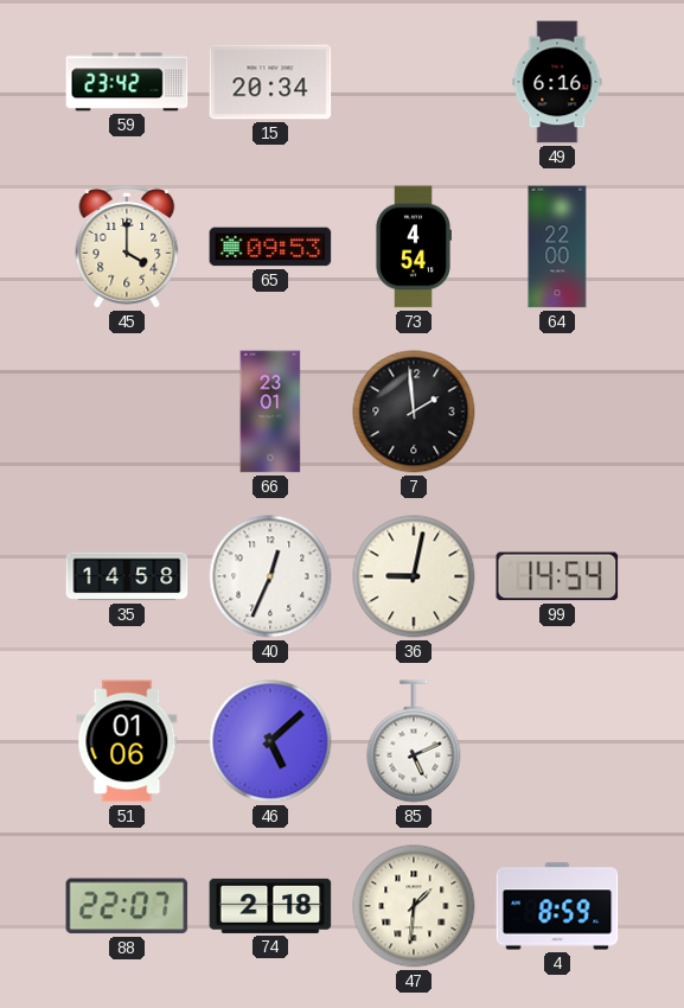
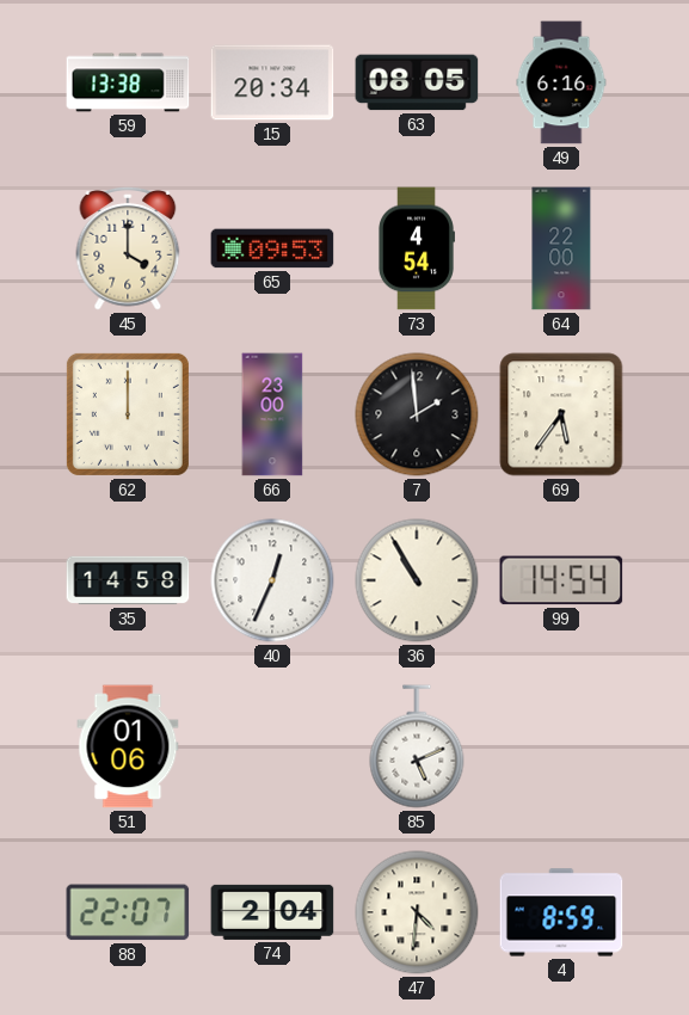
59: 23:42 -> 13:38 (128, 82)
63: none -> 08:05 (417, 82)
62: none -> 12:00 (128, 414)
66: 23:01 -> 23:00 (272, 414)
69: none -> 5:36 (561, 414)
36: 9:02 -> 10:55 (417, 580)
46: 5:08 -> none (270, 741)
74: 2:18 -> 2:04 (272, 912)
47: 1:31 -> 4:31 (417, 912)
